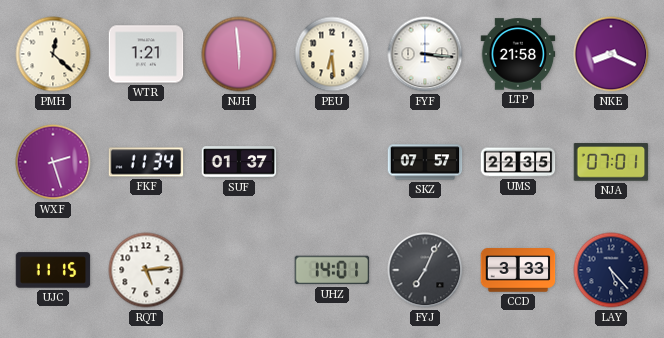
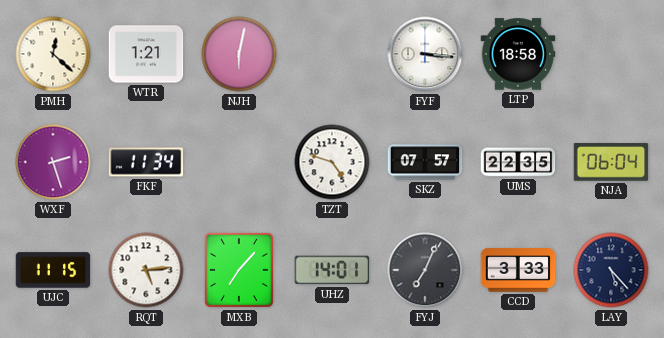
NJH: 5:59 -> 6:02 (239, 54)
PEU: 6:29 -> none (332, 54)
LTP: 21:58 -> 18:58 (518, 54)
NKE: 8:19 -> none (611, 54)
SUF: 01:37 -> none (239, 162)
TZT: none -> 4:48 (332, 162)
NJA: 07:01 -> 06:04 (611, 162)
MXB: none -> 7:07 (239, 270)
